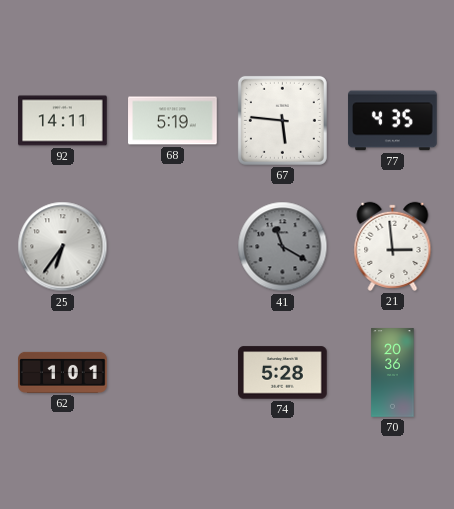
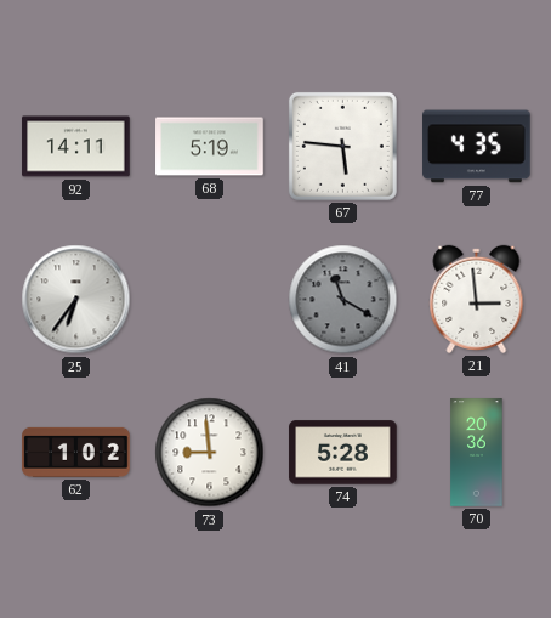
62: 1:01 -> 1:02 (76, 452)
73: none -> 8:59 (210, 453)
